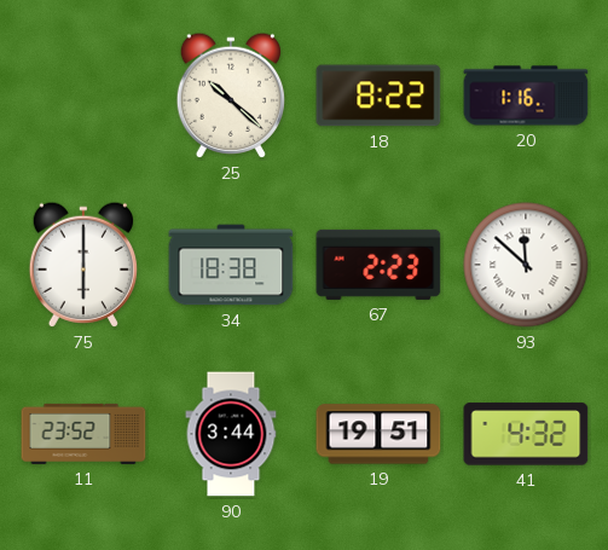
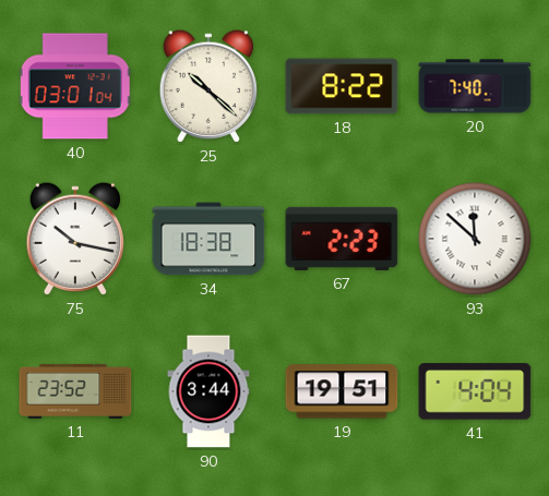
40: none -> 03:01 (75, 86)
20: 1:16 -> 7:40 (475, 86)
75: 6:00 -> 10:17 (74, 239)
41: 4:32 -> 4:04 (475, 391)
